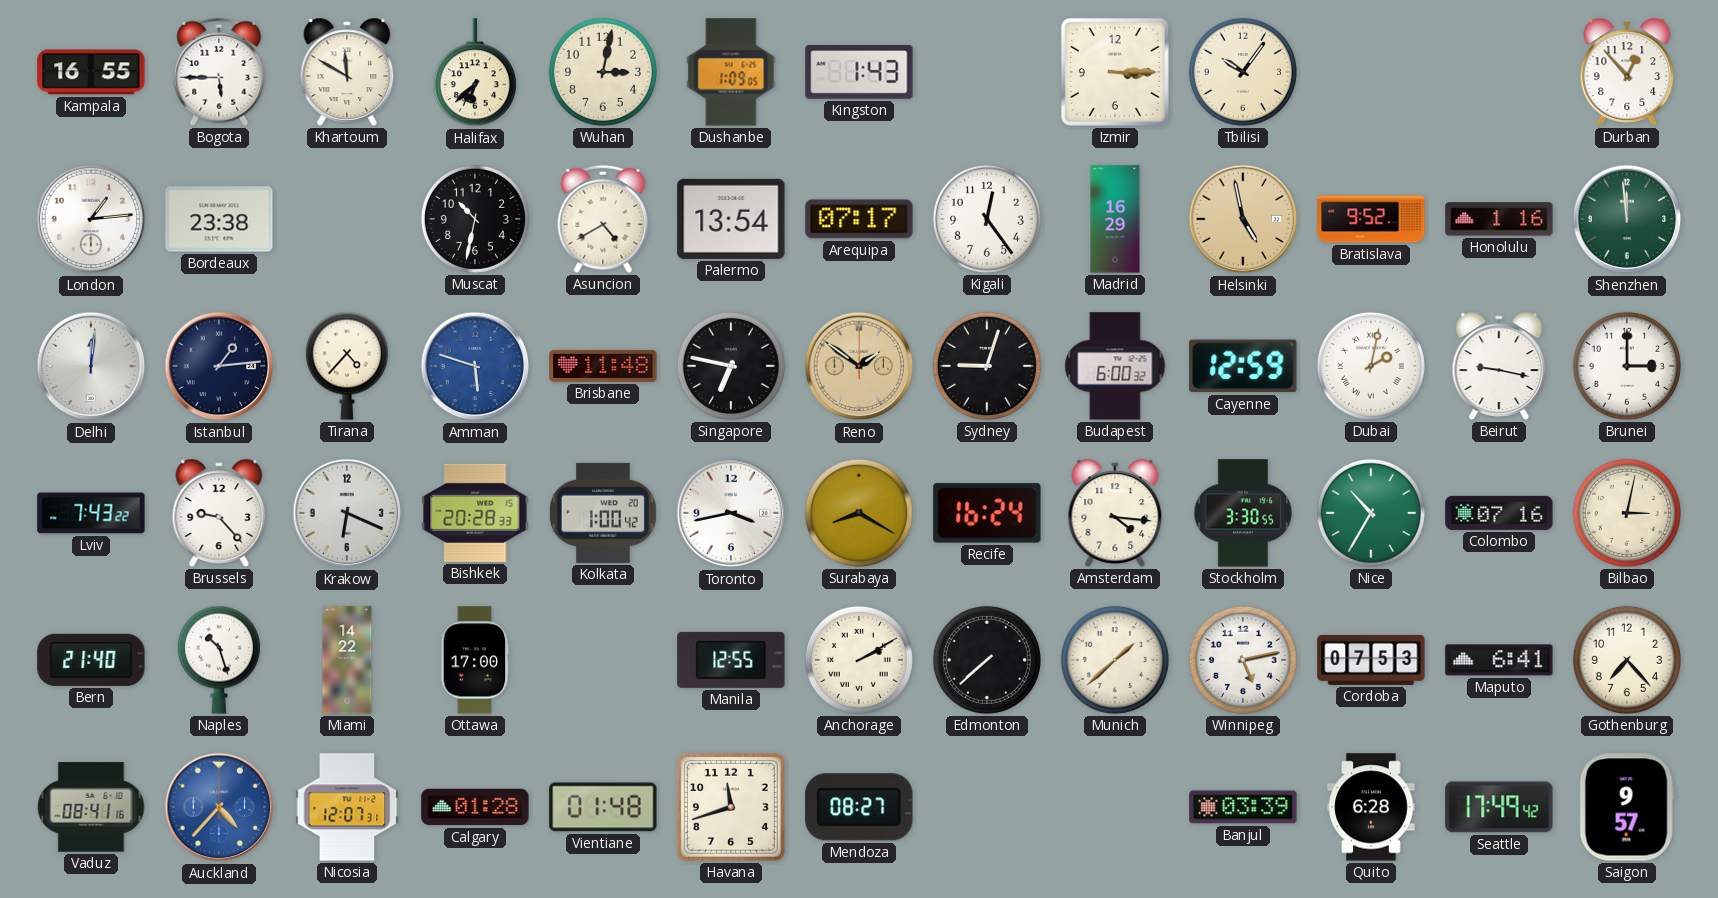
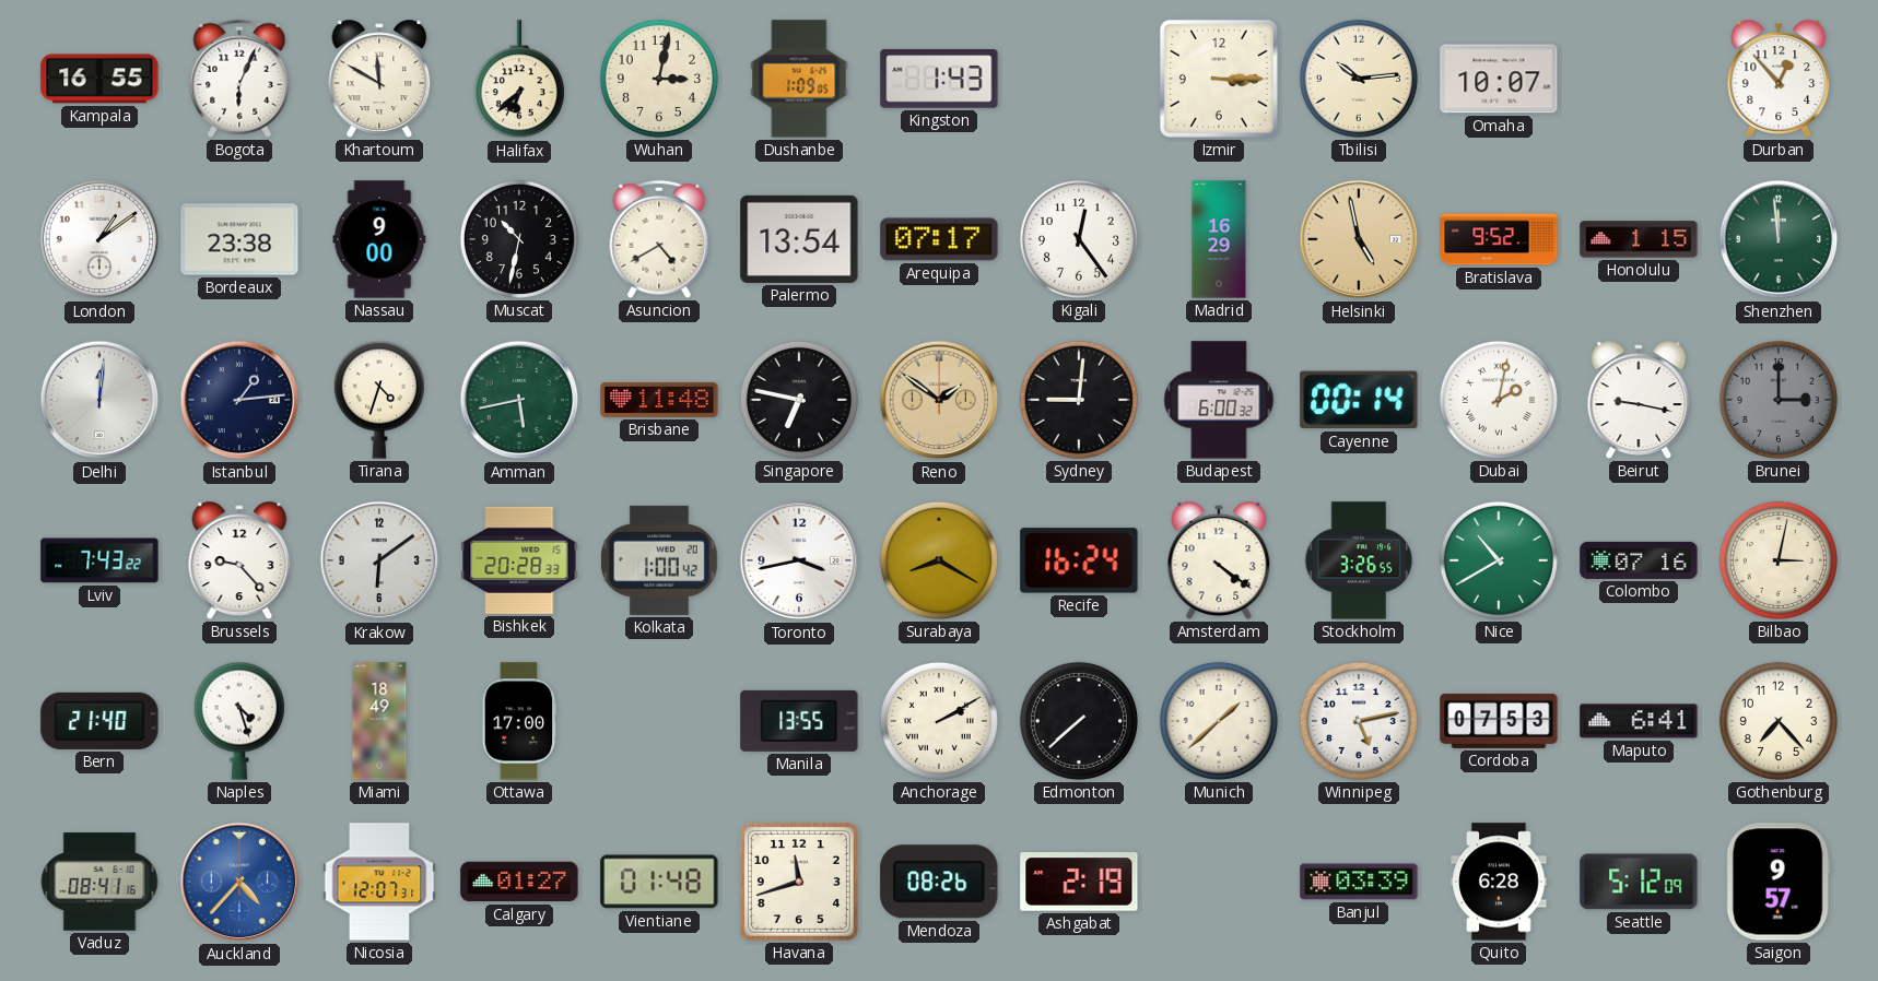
Bogota: 5:45 -> 6:04 (239, 79)
Tbilisi: 10:06 -> 10:14 (1359, 79)
Omaha: none -> 10:07 (1499, 79)
London: 1:14 -> 1:09 (99, 239)
Nassau: none -> 9:00 (379, 239)
Honolulu: 1:16 -> 1:15 (1639, 239)
Tirana: 4:37 -> 4:33 (379, 400)
Amman: 5:48 -> 5:43 (519, 400)
Amman dial: blue -> green (519, 400)
Sydney: 9:03 -> 9:01 (1079, 400)
Cayenne: 12:59 -> 00:14 (1359, 400)
Brunei dial: white -> grey (1779, 400)
Krakow: 6:19 -> 6:09 (379, 560)
Amsterdam: 4:16 -> 4:21 (1219, 560)
Stockholm: 3:30 -> 3:26 (1359, 560)
Nice: 10:35 -> 10:40 (1499, 560)
Naples: 10:27 -> 4:27 (239, 721)
Miami: 14:22 -> 18:49 (379, 721)
Manila: 12:55 -> 13:55 (799, 721)
Calgary: 01:28 -> 01:27 (519, 882)
Mendoza: 08:27 -> 08:26 (939, 882)
Ashgabat: none -> 2:19 (1079, 882)
Seattle: 17:49 -> 5:12 (1639, 882)
